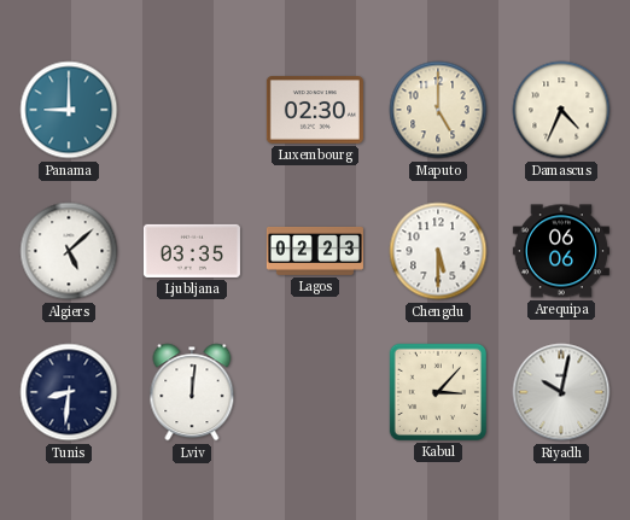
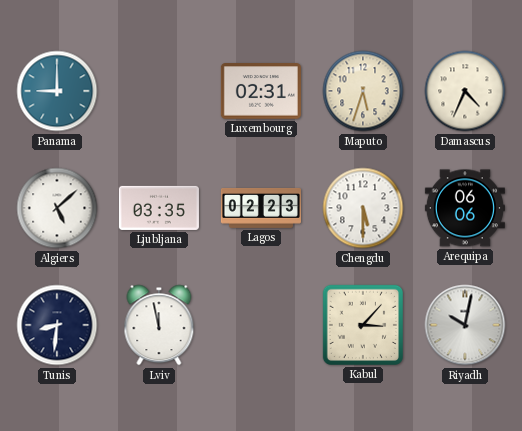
Luxembourg: 02:30 -> 02:31 (261, 91)
Maputo: 5:00 -> 5:33 (363, 91)
Lviv: 12:01 -> 11:58 (159, 325)
